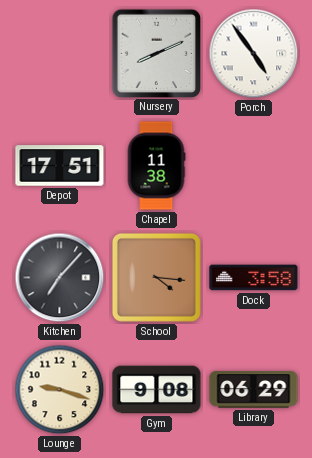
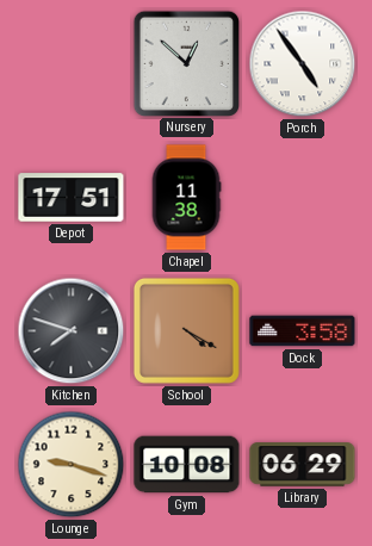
Nursery: 8:11 -> 12:52 (186, 63)
Kitchen: 7:07 -> 7:48 (72, 331)
School: 4:16 -> 4:20 (186, 330)
Gym: 9:08 -> 10:08 (187, 465)
